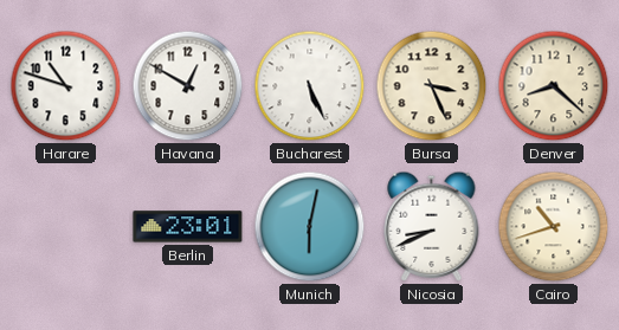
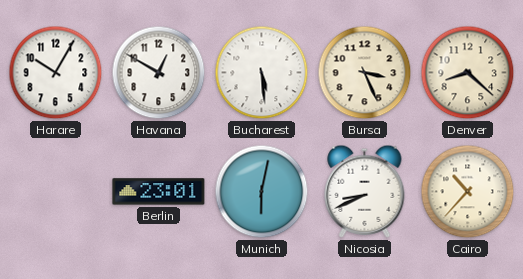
Harare: 10:48 -> 10:05 (56, 73)
Bucharest: 5:26 -> 5:29 (262, 73)
Cairo: 10:42 -> 10:37 (468, 192)
